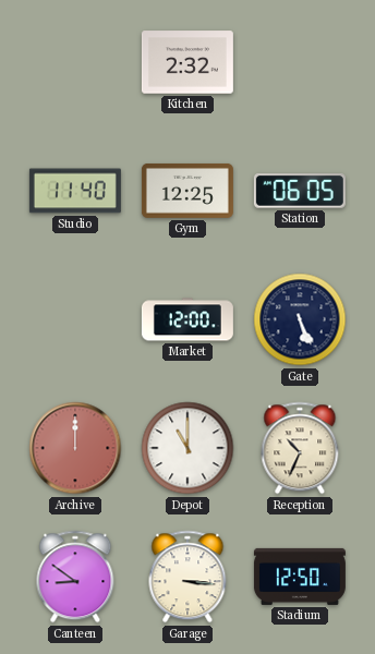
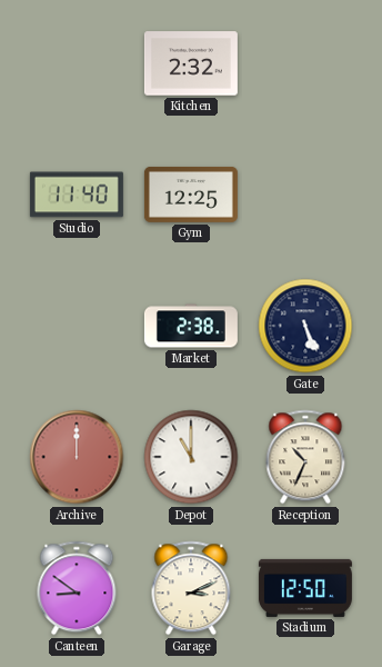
Station: 06:05 -> none (300, 191)
Market: 12:00 -> 2:38 (191, 326)
Garage: 3:16 -> 3:11 (191, 588)
